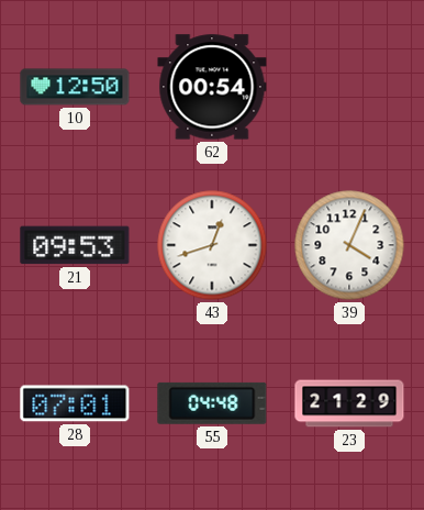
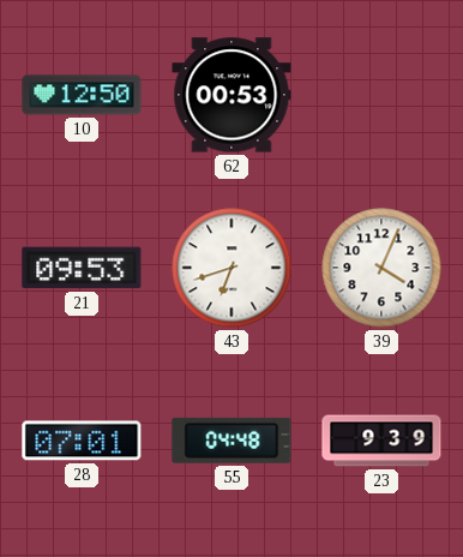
62: 00:54 -> 00:53 (231, 95)
43: 12:42 -> 6:42 (231, 268)
23: 21:29 -> 9:39 (381, 441)
